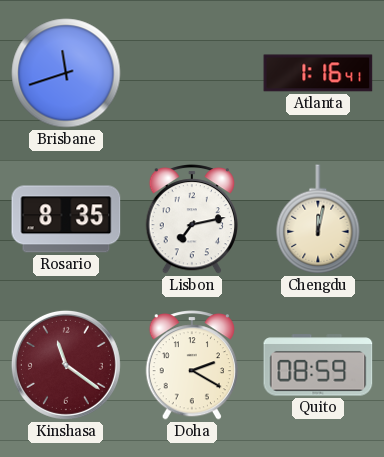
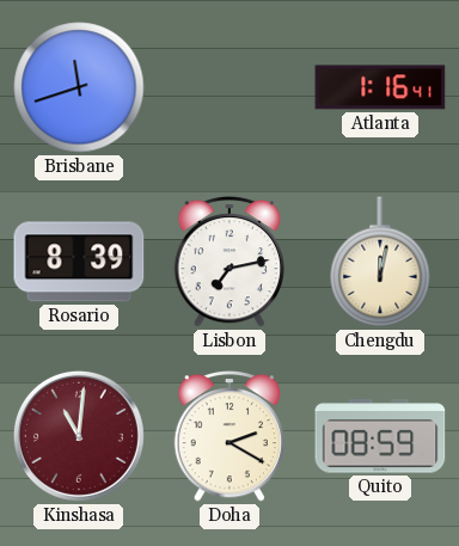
Rosario: 8:35 -> 8:39 (79, 262)
Kinshasa: 11:21 -> 11:01 (79, 436)
